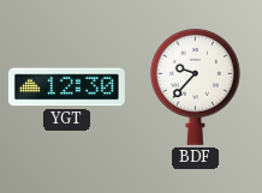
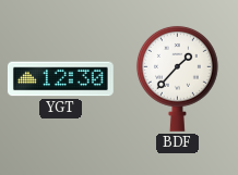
BDF: 9:37 -> 1:37 (177, 78)
